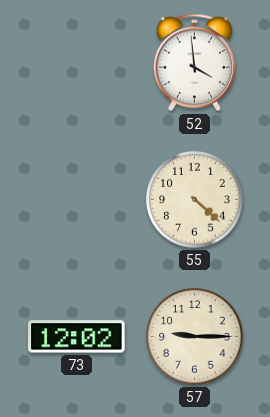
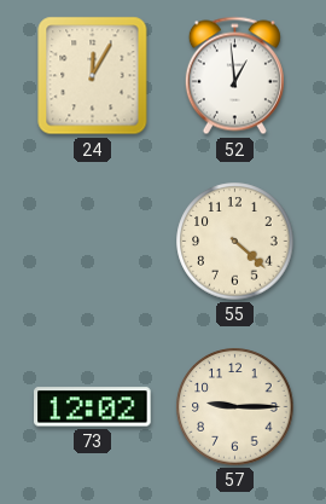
24: none -> 12:05 (93, 76)
52: 3:59 -> 12:59 (234, 76)
